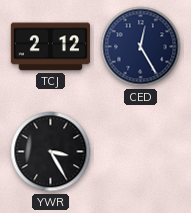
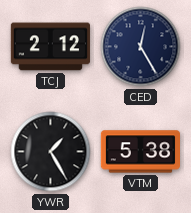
YWR: 3:25 -> 1:25 (51, 152)
VTM: none -> 5:38 (140, 152)
